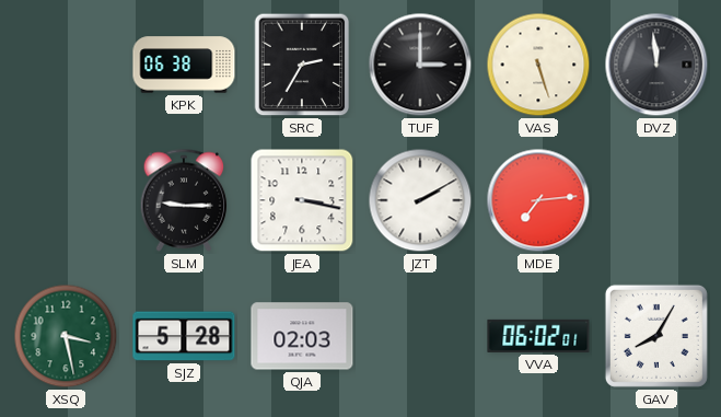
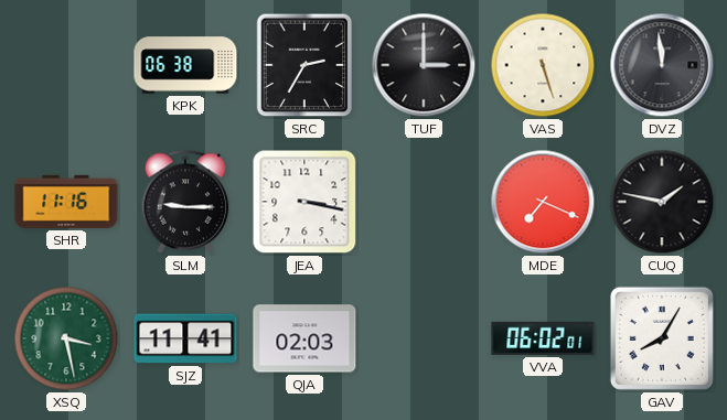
SHR: none -> 11:16 (66, 202)
JZT: 2:10 -> none (420, 200)
MDE: 7:14 -> 7:19 (543, 202)
CUQ: none -> 1:47 (662, 202)
SJZ: 5:28 -> 11:41 (185, 338)
